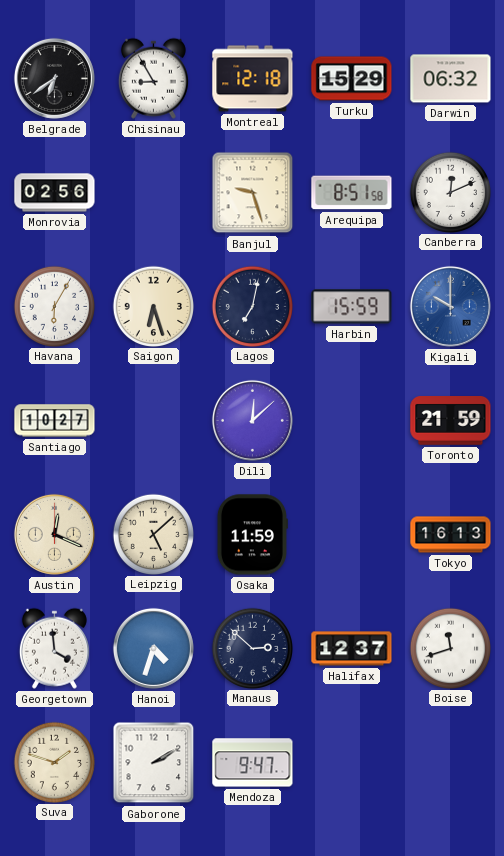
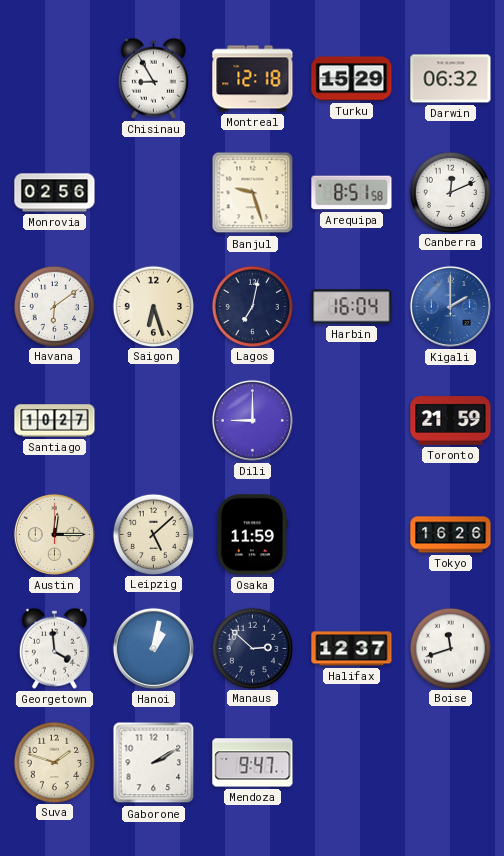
Belgrade: 6:39 -> none (54, 78)
Havana: 6:05 -> 6:09 (54, 306)
Harbin: 15:59 -> 16:04 (352, 307)
Kigali: 10:00 -> 2:00 (450, 306)
Dili: 12:08 -> 9:00 (252, 420)
Austin: 12:19 -> 12:15 (54, 534)
Tokyo: 16:13 -> 16:26 (451, 535)
Hanoi: 4:33 -> 1:02 (153, 648)
